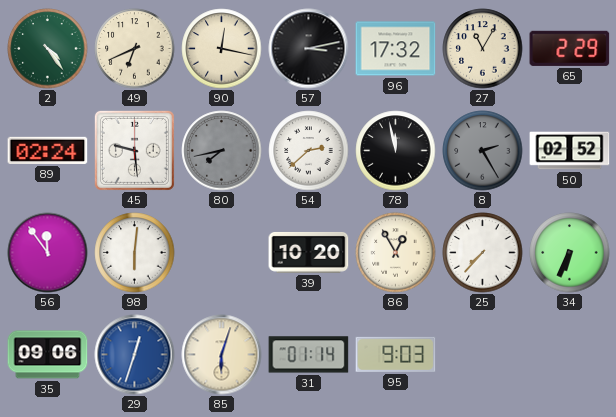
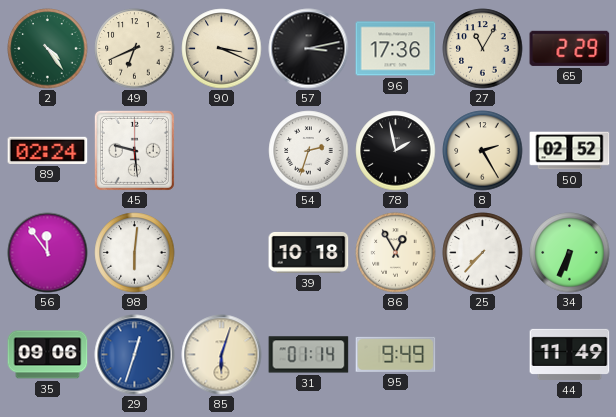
90: 12:17 -> 3:19 (222, 49)
96: 17:32 -> 17:36 (396, 49)
80: 7:43 -> none (222, 151)
54: 2:38 -> 2:33 (309, 151)
78: 11:58 -> 1:58 (396, 151)
8 dial: grey -> cream (483, 151)
39: 10:20 -> 10:18 (309, 252)
95: 9:03 -> 9:49 (396, 354)
44: none -> 11:49 (570, 354)
